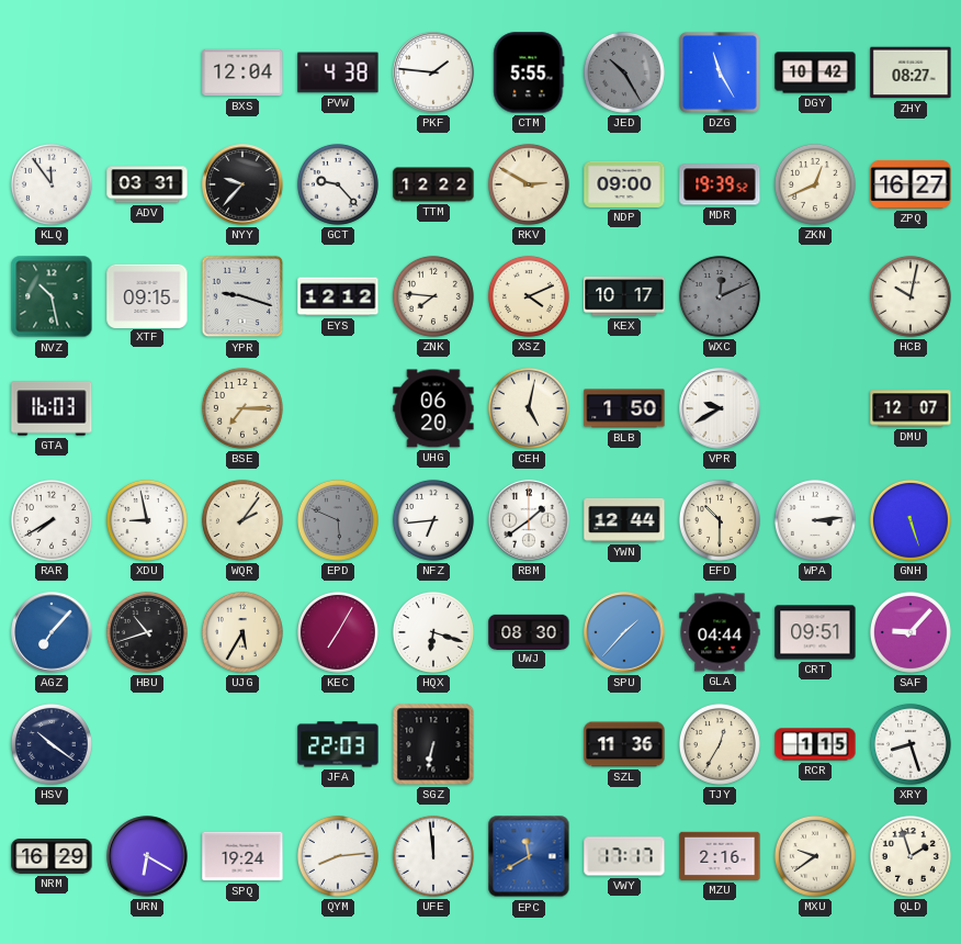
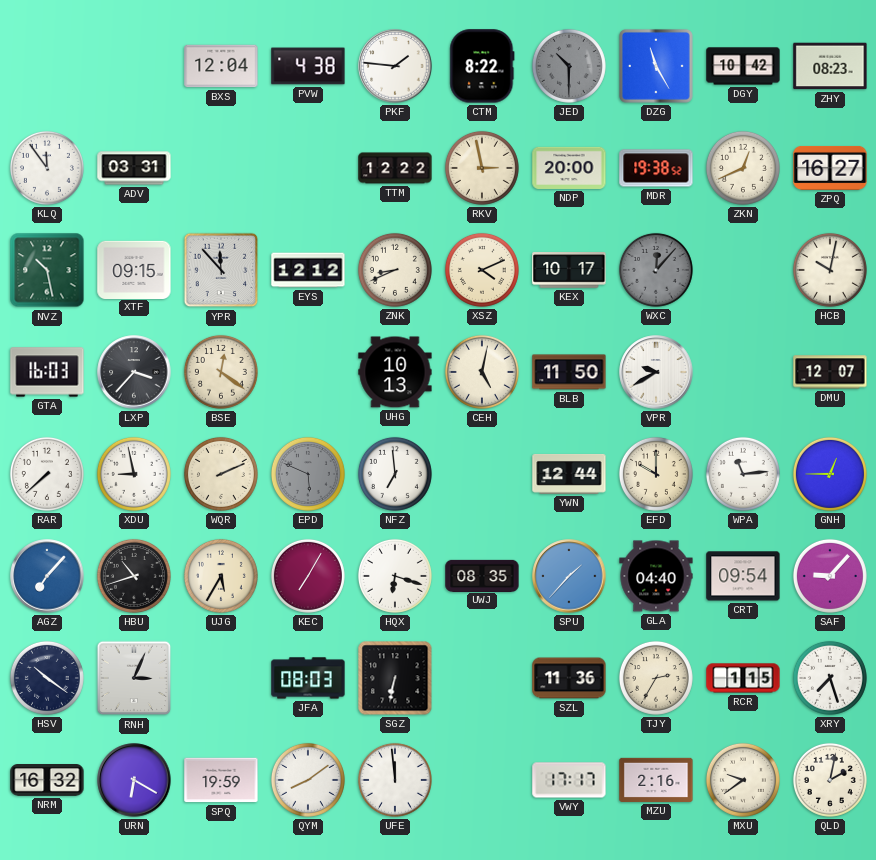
CTM: 5:55 -> 8:22 (482, 66)
JED: 10:25 -> 10:30 (569, 66)
ZHY: 08:27 -> 08:23 (830, 66)
NYY: 9:37 -> none (242, 184)
GCT: 9:23 -> none (338, 184)
RKV: 2:50 -> 2:58 (482, 168)
NDP: 09:00 -> 20:00 (569, 168)
MDR: 19:39 -> 19:38 (656, 168)
YPR: 9:18 -> 11:53 (221, 270)
ZNK: 7:46 -> 8:41 (395, 270)
WXC: 12:11 -> 12:07 (656, 270)
LXP: none -> 3:37 (134, 372)
BSE: 7:15 -> 12:21 (221, 372)
UHG: 06:20 -> 10:13 (395, 372)
BLB: 1:50 -> 11:50 (569, 372)
RAR: 7:40 -> 7:38 (47, 474)
WQR: 2:06 -> 2:11 (221, 474)
NFZ: 6:44 -> 6:59 (395, 474)
RBM: 1:39 -> none (529, 520)
EFD: 10:30 -> 10:00 (656, 474)
WPA: 3:14 -> 11:14 (743, 474)
GNH: 5:27 -> 12:45 (830, 474)
UWJ: 08:30 -> 08:35 (482, 575)
GLA: 04:44 -> 04:40 (656, 576)
CRT: 09:51 -> 09:54 (743, 576)
RNH: none -> 3:04 (134, 678)
JFA: 22:03 -> 08:03 (308, 678)
TJY: 12:35 -> 2:35 (656, 678)
XRY: 8:27 -> 7:27 (830, 678)
NRM: 16:29 -> 16:32 (47, 781)
SPQ: 19:24 -> 19:59 (221, 780)
QYM: 8:14 -> 8:09 (308, 780)
EPC: 11:40 -> none (529, 856)
QLD: 1:57 -> 2:02 (830, 780)
